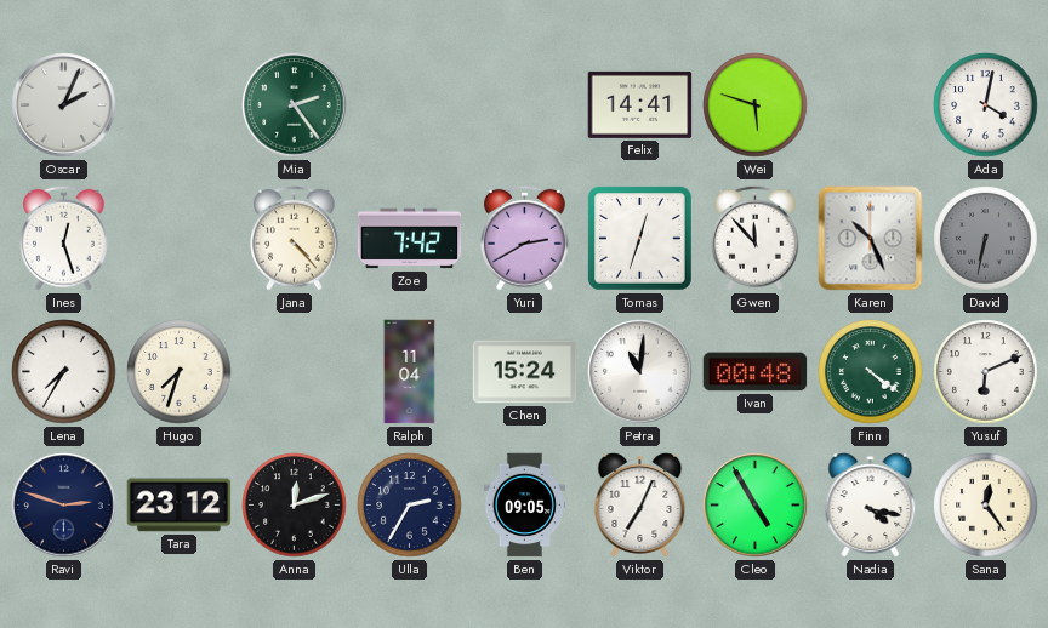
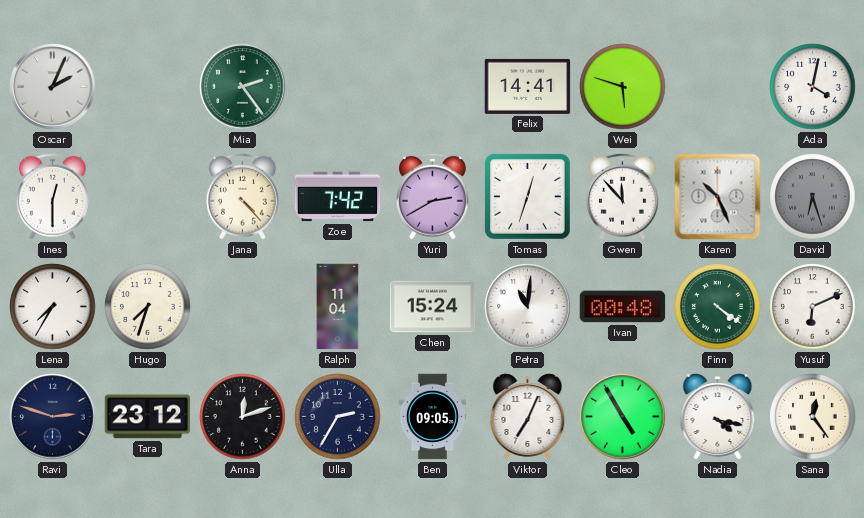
Ines: 12:27 -> 12:30 (53, 196)
David: 6:32 -> 6:27 (813, 197)
